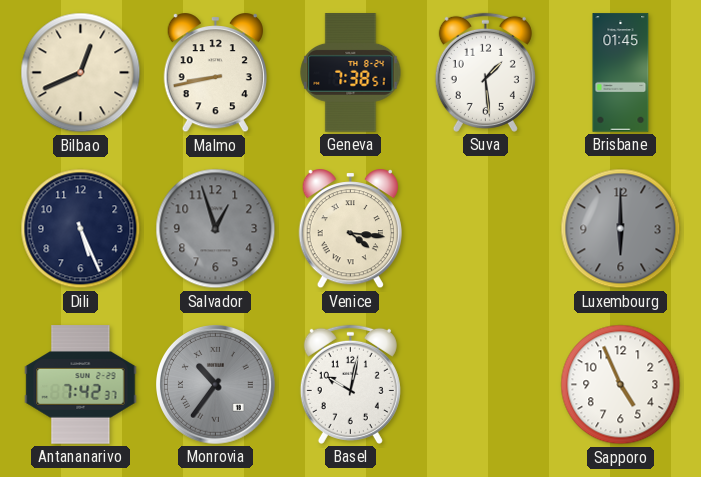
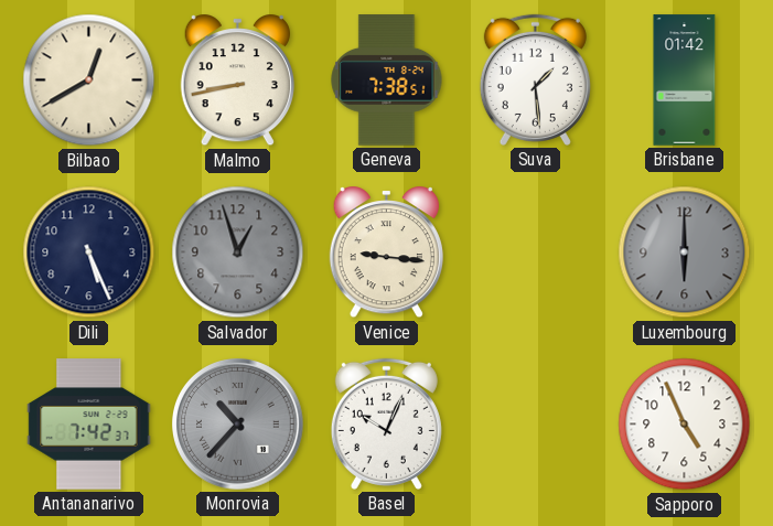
Bilbao: 12:41 -> 12:40 (89, 80)
Brisbane: 01:45 -> 01:42 (685, 80)
Venice: 4:16 -> 9:16 (386, 254)
Monrovia: 10:36 -> 10:37 (238, 425)
Basel: 10:02 -> 10:04 (386, 423)
